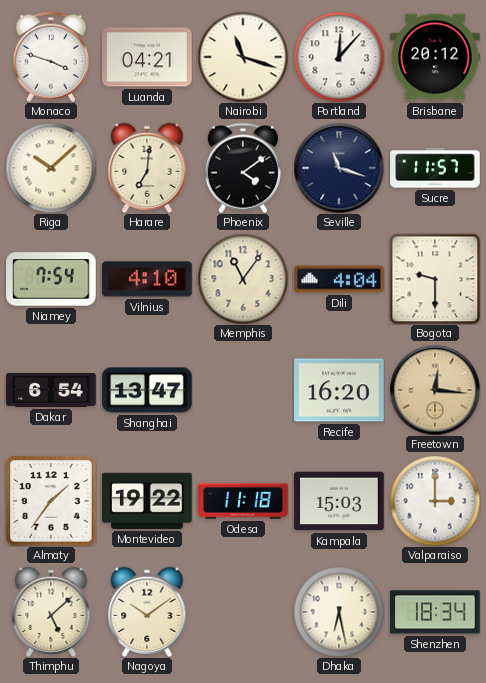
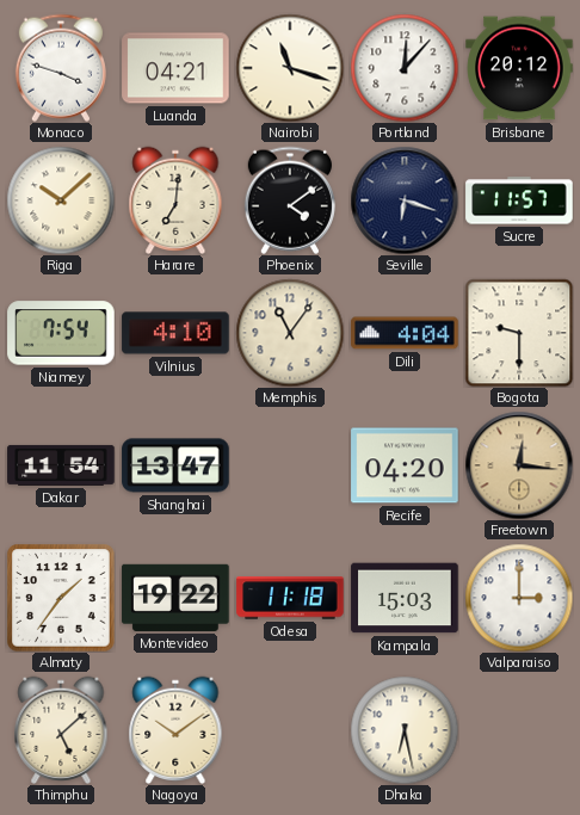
Seville: 11:18 -> 6:18 (405, 200)
Dakar: 6:54 -> 11:54 (61, 465)
Recife: 16:20 -> 04:20 (405, 465)
Shenzhen: 18:34 -> none (435, 612)
